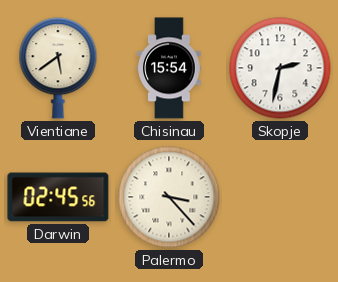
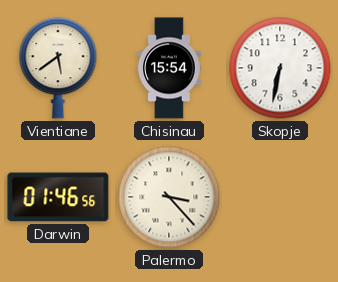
Skopje: 2:32 -> 6:32 (280, 68)
Darwin: 02:45 -> 01:46 (58, 197)
